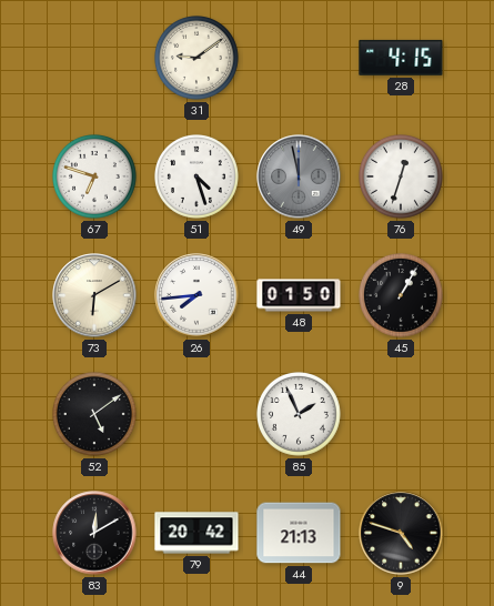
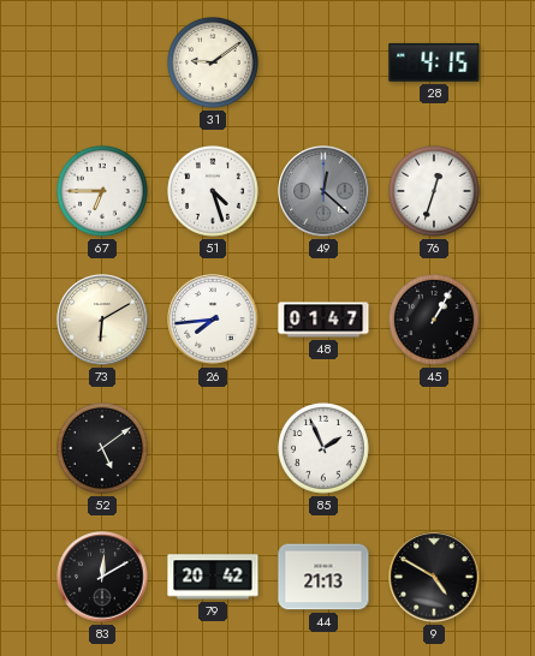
67: 6:48 -> 6:45 (103, 192)
49: 11:58 -> 12:22 (323, 191)
48: 01:50 -> 01:47 (323, 320)
9: 4:48 -> 4:50 (434, 577)
